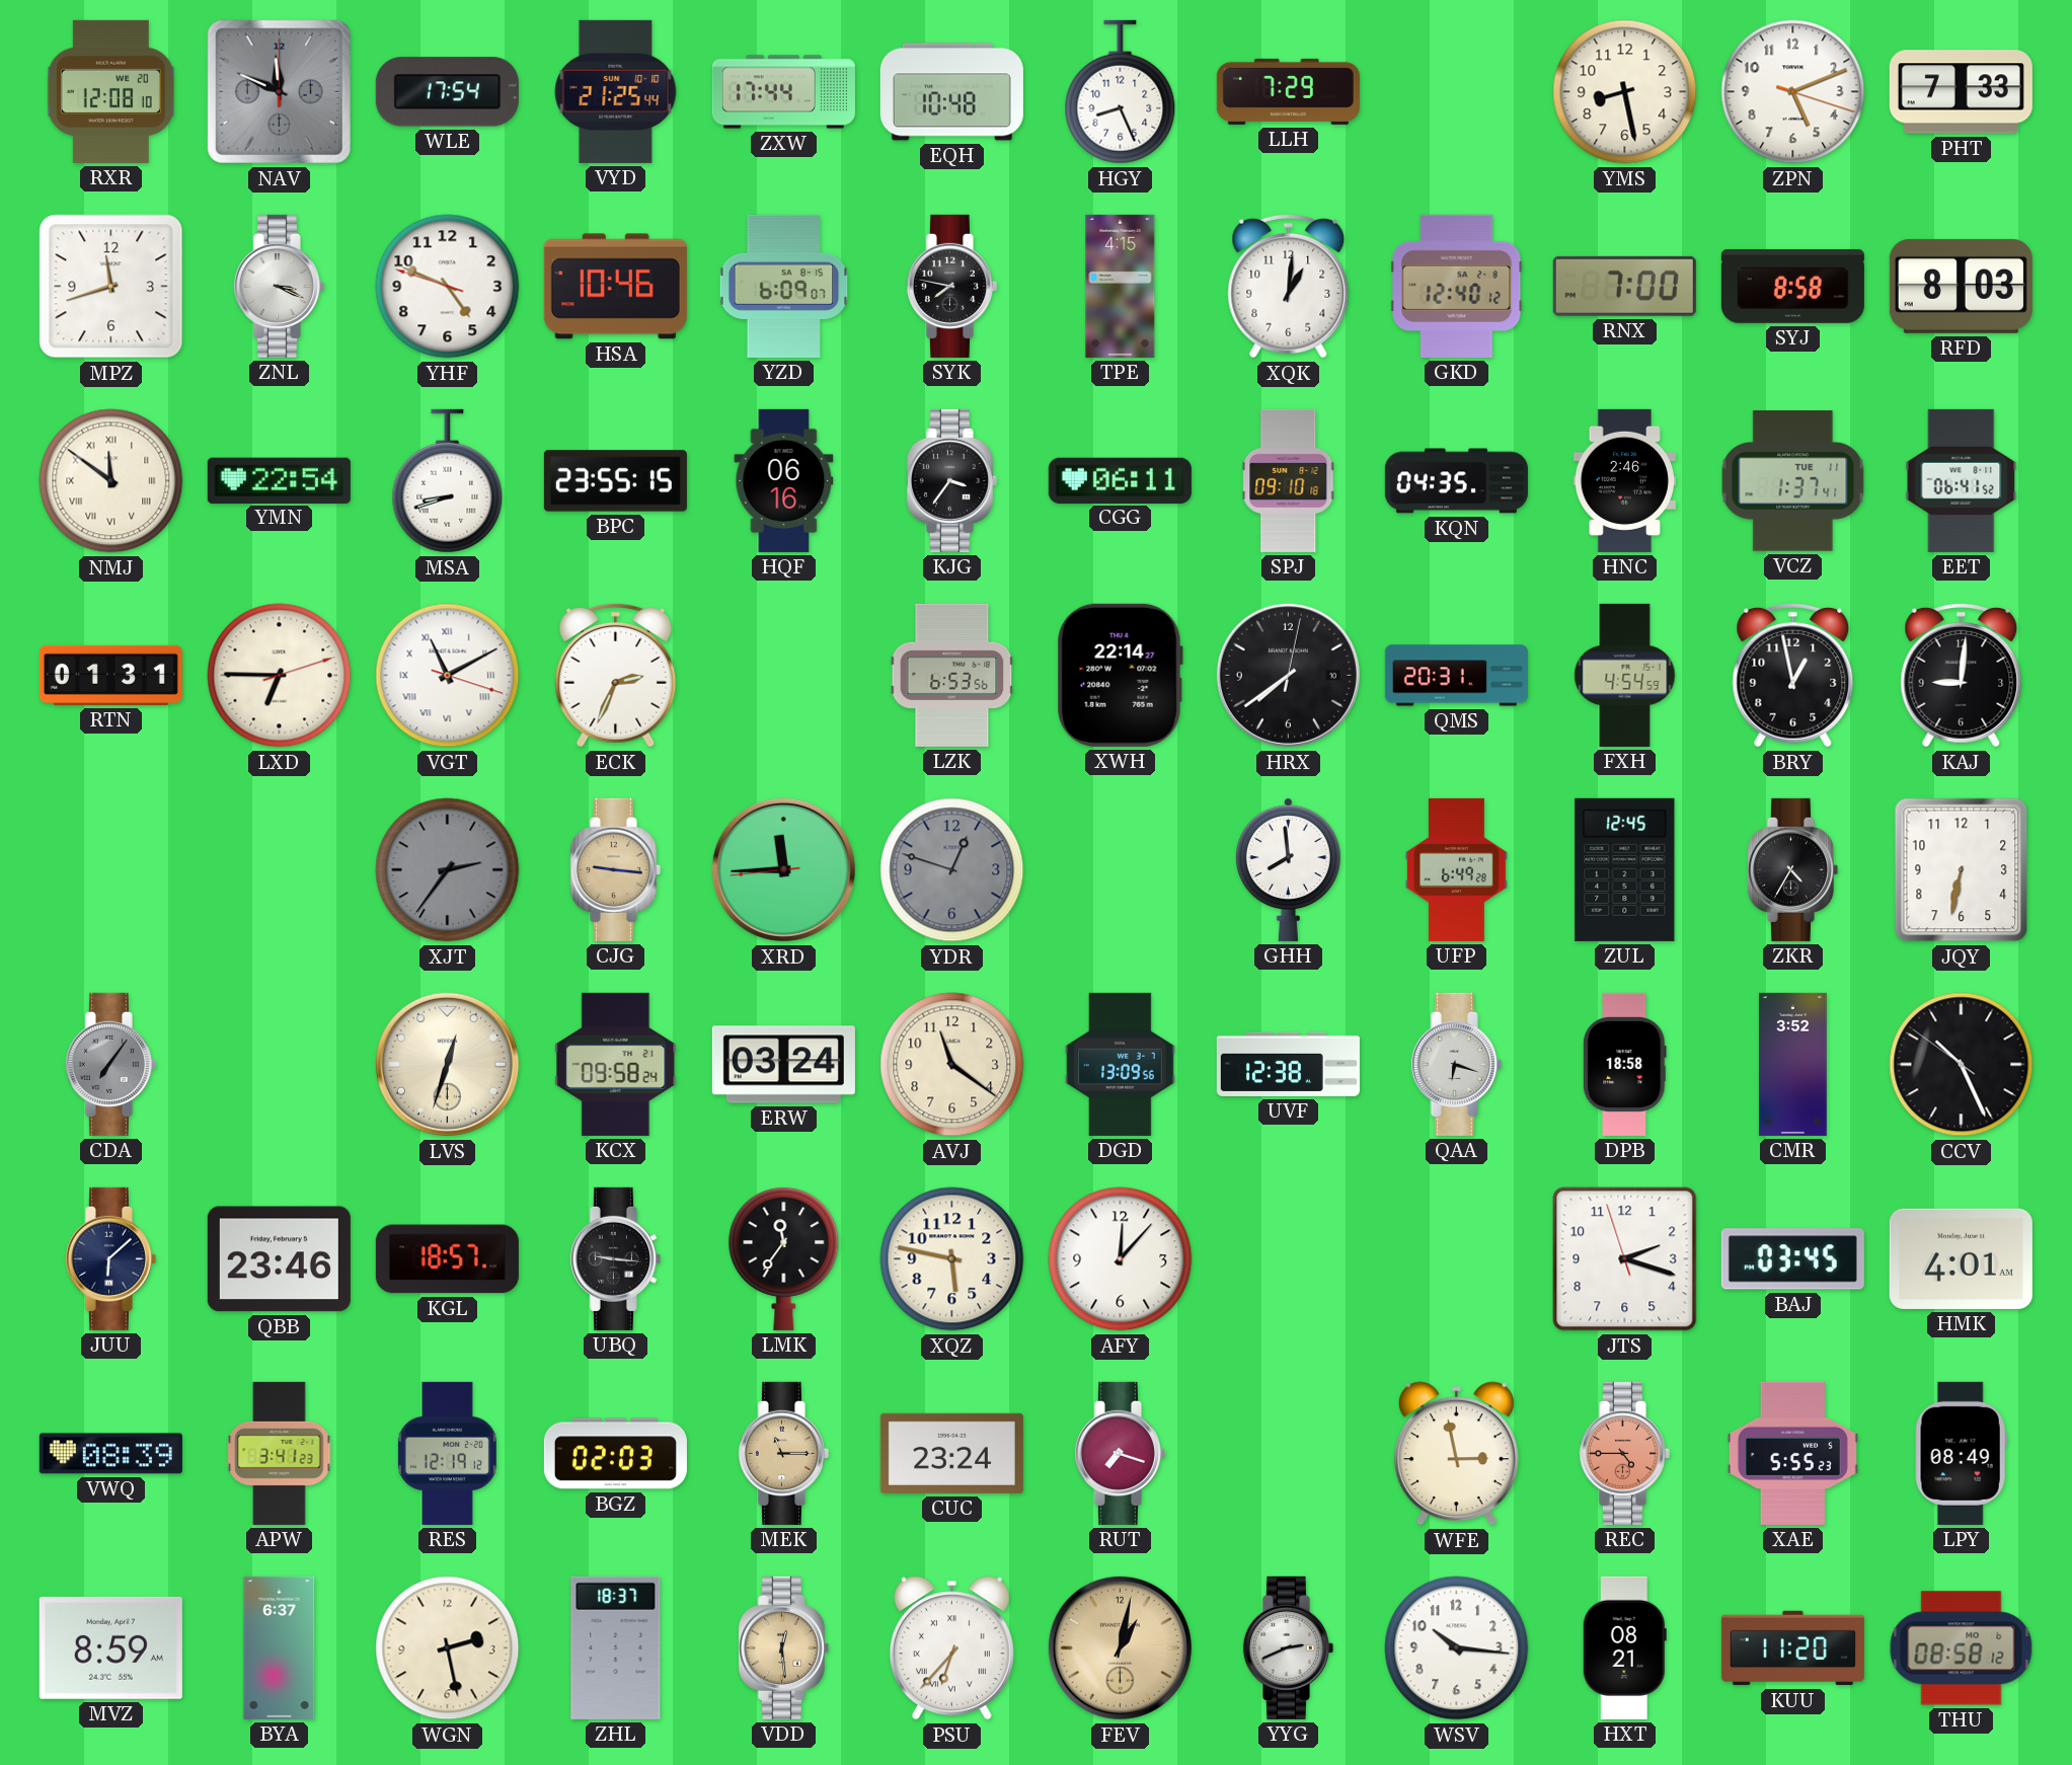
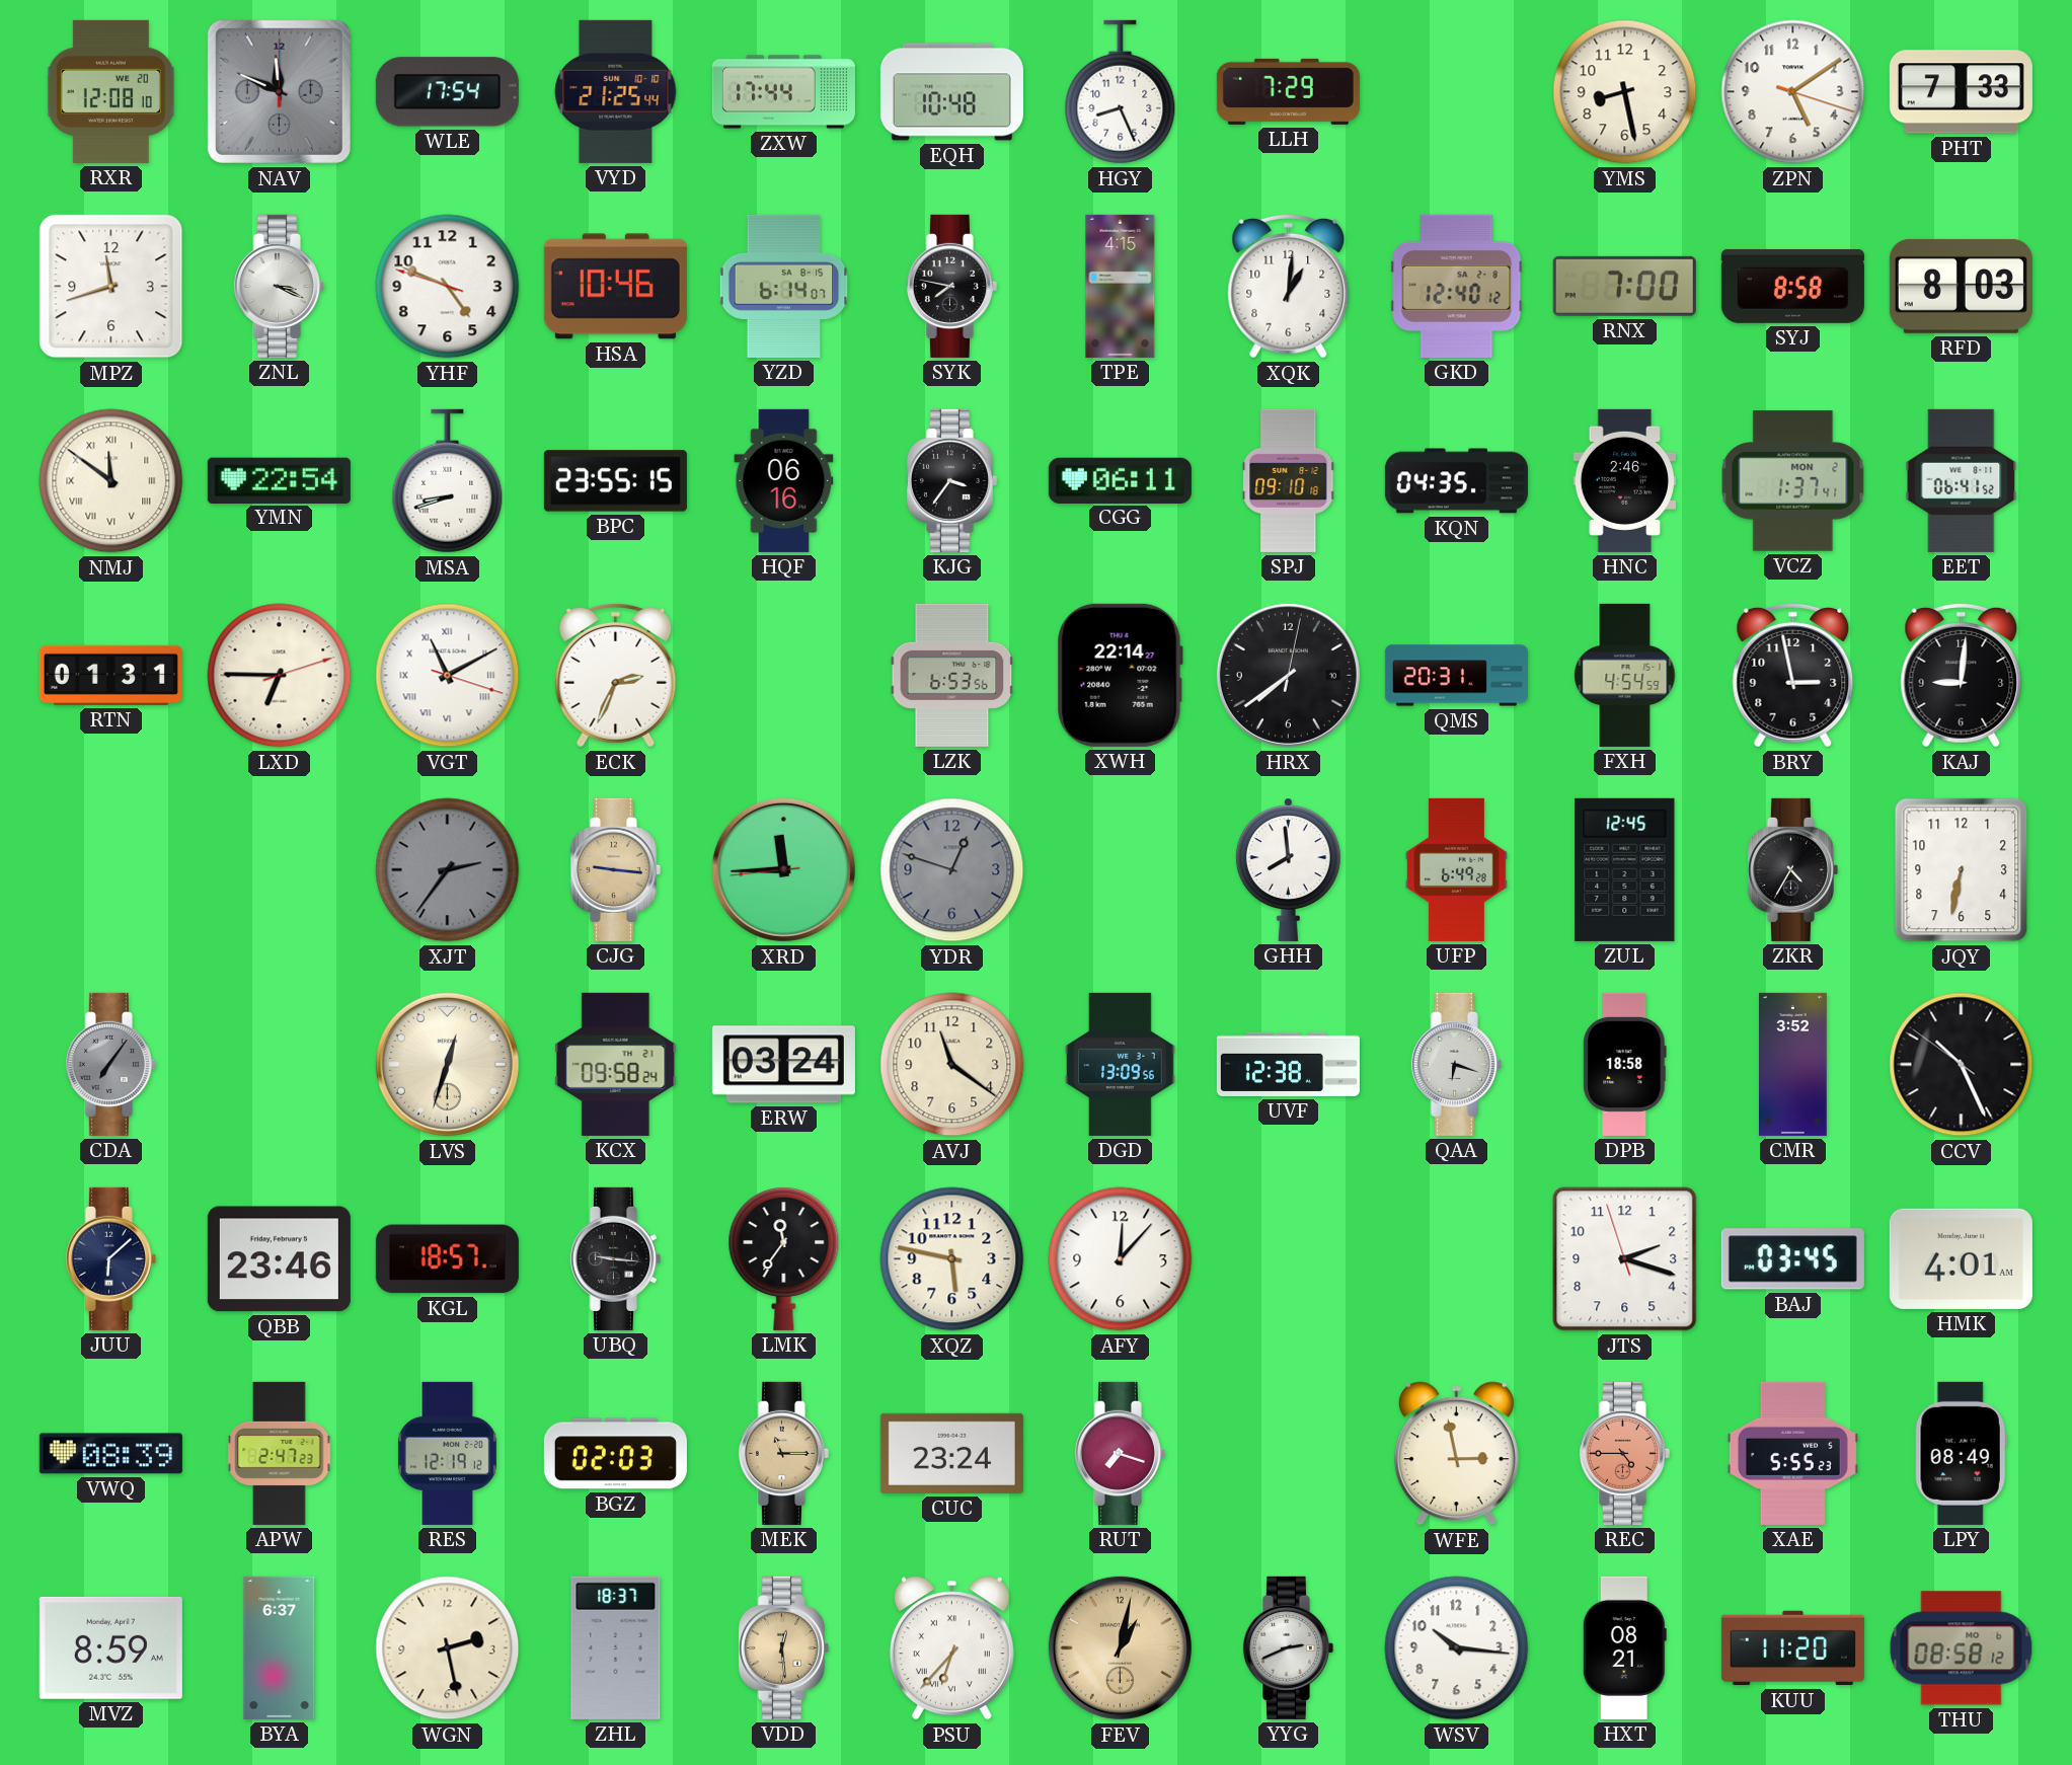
ZPN: 5:11 -> 5:09 (1793, 92)
YZD: 6:09 -> 6:14 (784, 286)
VCZ date: TUE 11 -> MON 2 (1793, 481)
BRY: 12:58 -> 2:58 (1793, 675)
APW: 3:41 -> 2:47 (280, 1453)
